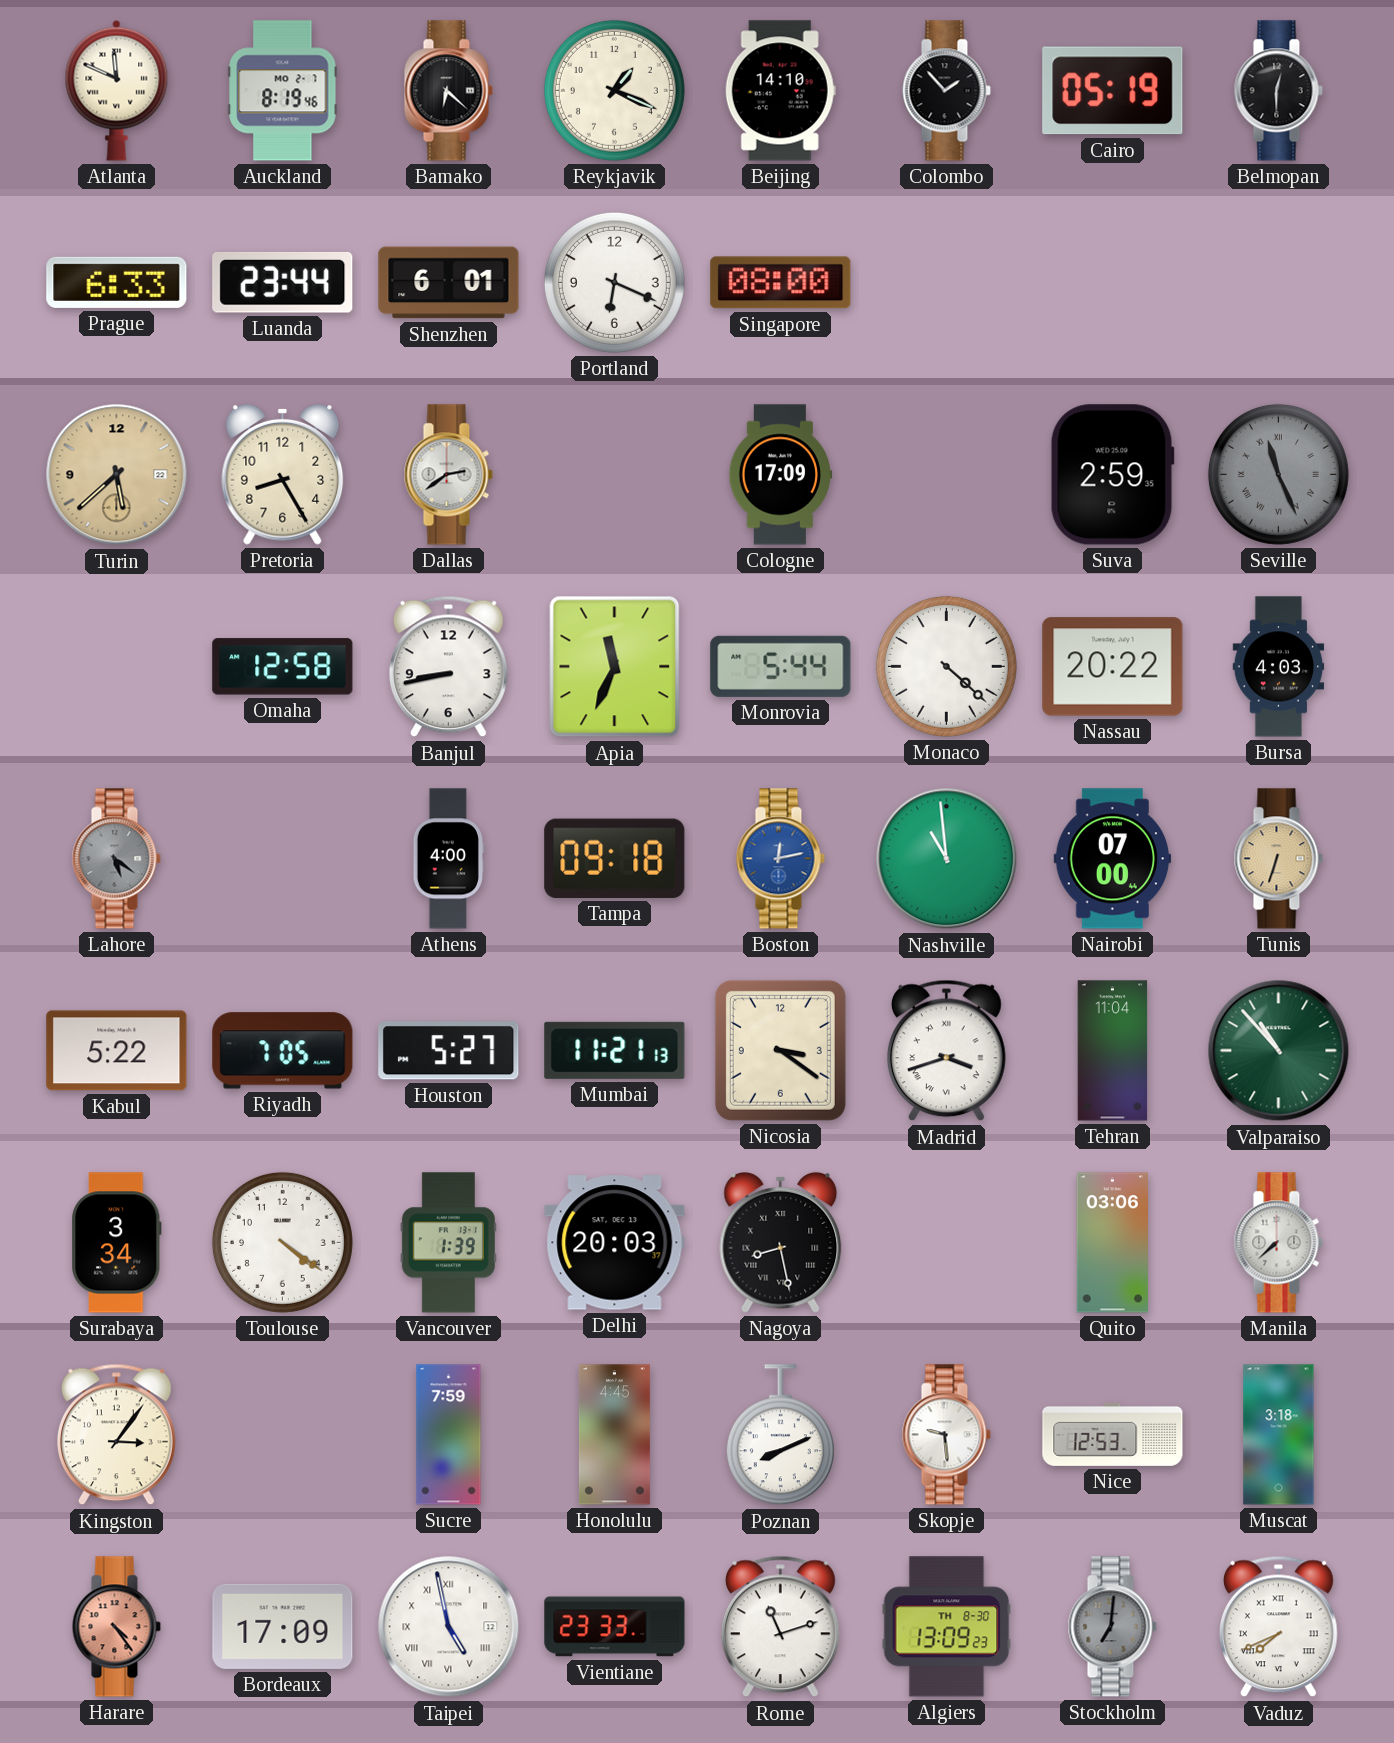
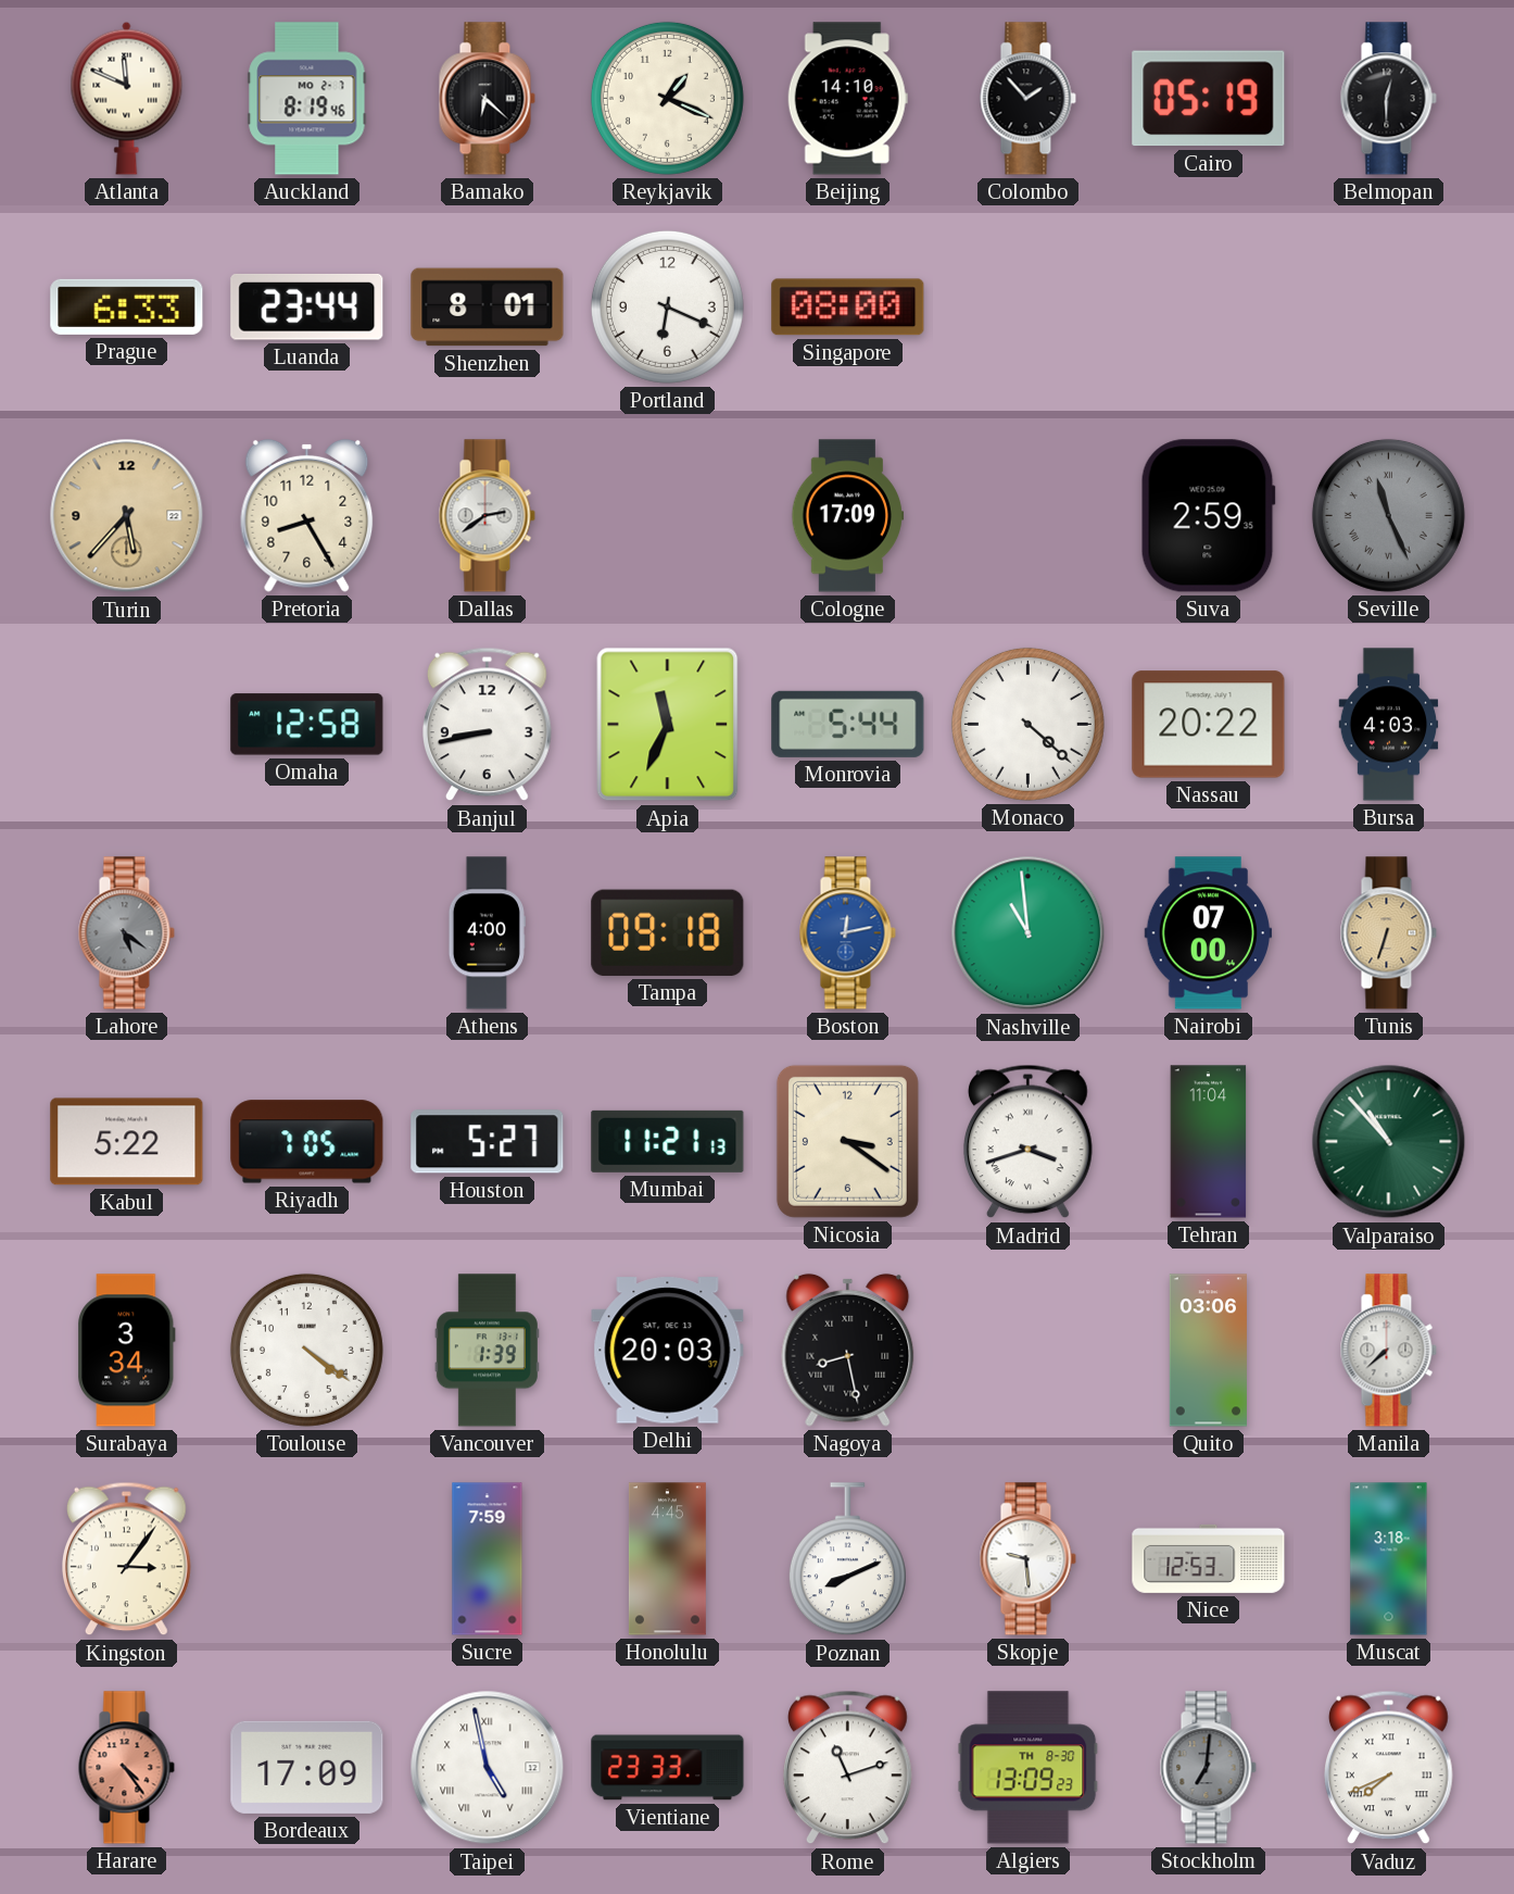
Shenzhen: 6:01 -> 8:01 (488, 308)
Turin: 5:38 -> 5:37 (127, 516)
